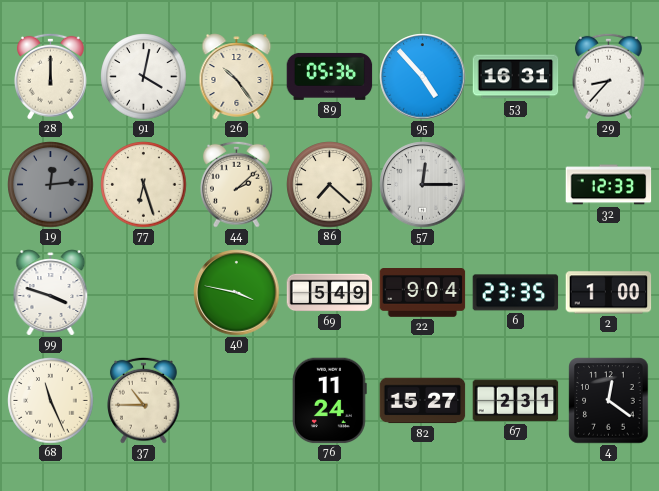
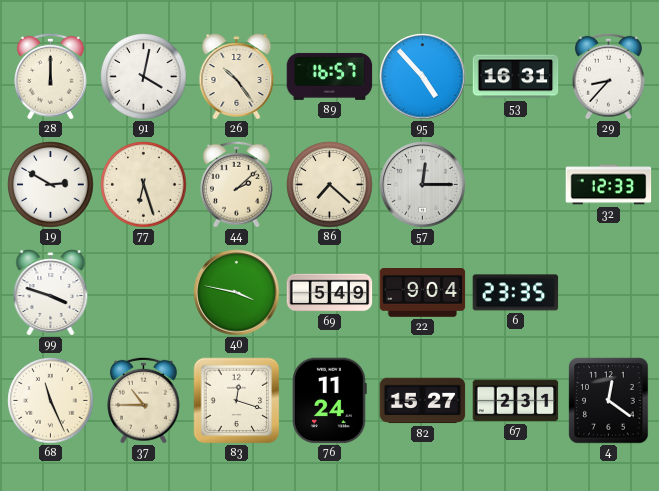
89: 05:36 -> 16:57 (330, 76)
19: 12:14 -> 2:50 (51, 185)
19 dial: grey -> white (51, 185)
2: 1:00 -> none (609, 293)
83: none -> 12:18 (237, 401)
